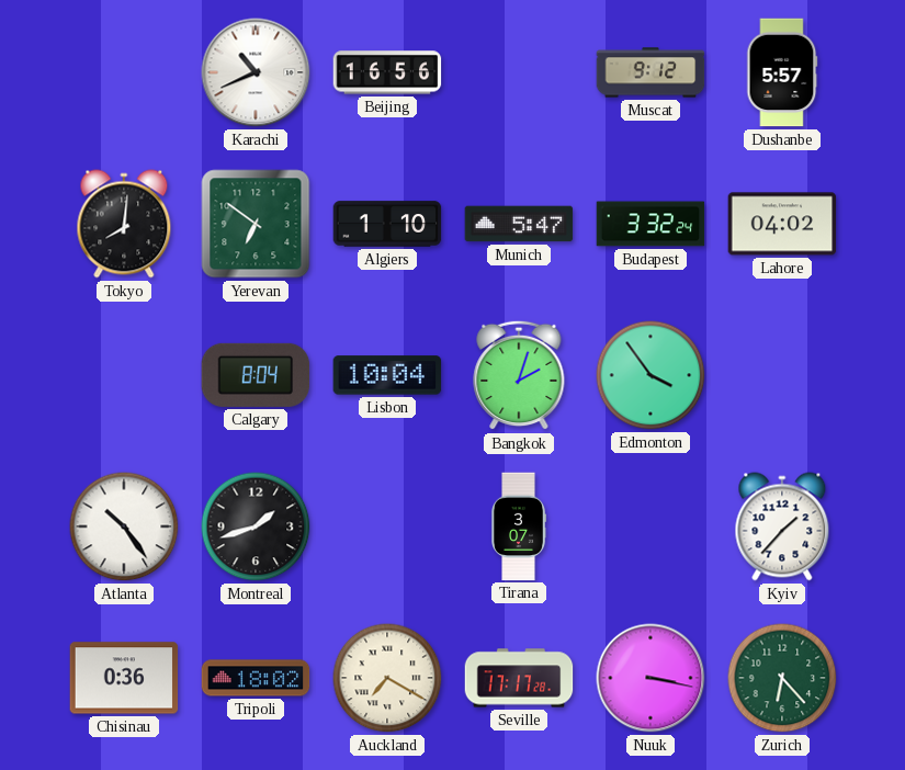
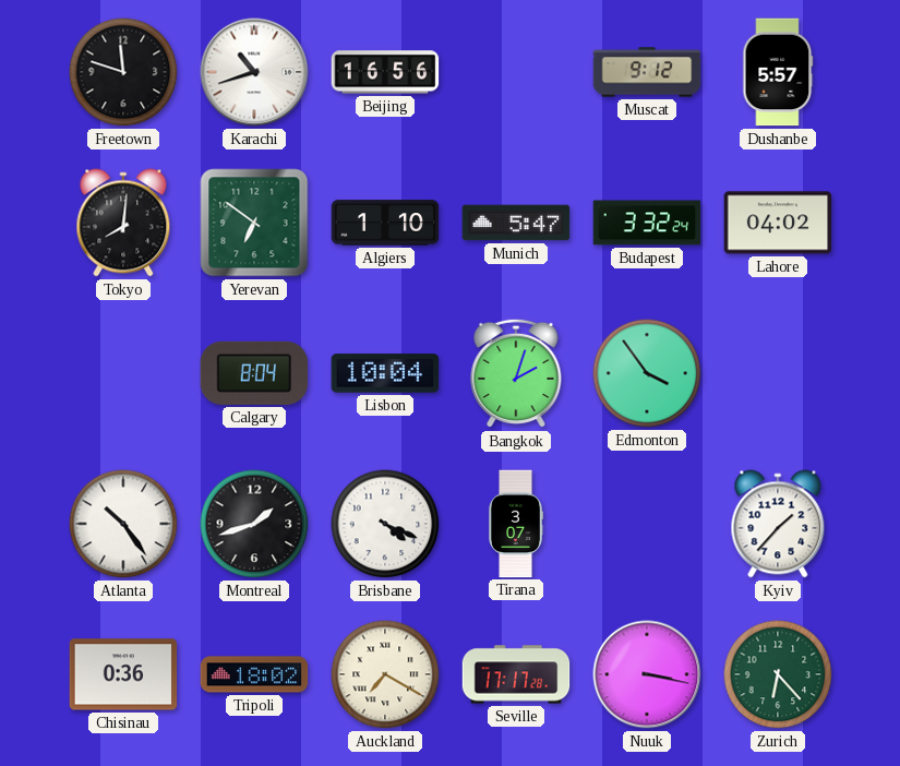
Freetown: none -> 11:48 (123, 72)
Karachi: 10:41 -> 10:42 (254, 72)
Brisbane: none -> 4:19 (385, 524)
